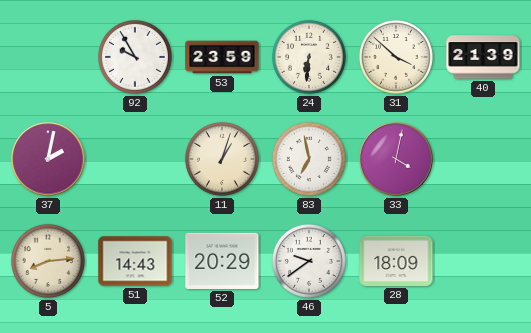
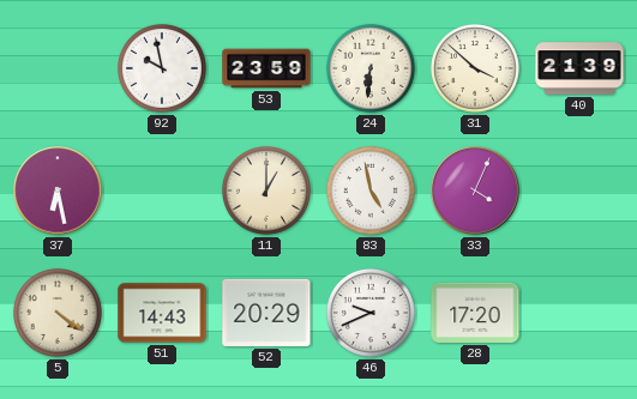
92: 9:55 -> 9:58 (162, 68)
37: 2:02 -> 6:28 (58, 191)
11: 1:03 -> 1:00 (266, 191)
83: 6:58 -> 4:58 (371, 191)
33: 4:02 -> 4:04 (475, 191)
5: 8:14 -> 4:21 (58, 313)
46: 9:39 -> 9:41 (371, 313)
28: 18:09 -> 17:20 (475, 313)
